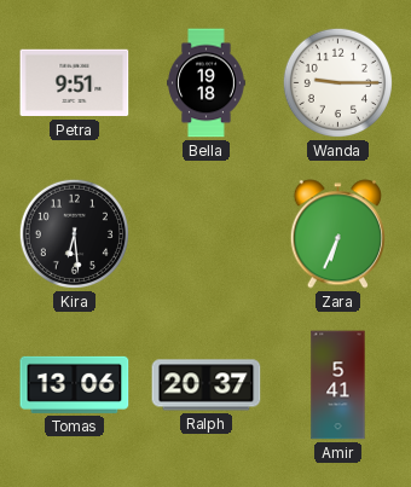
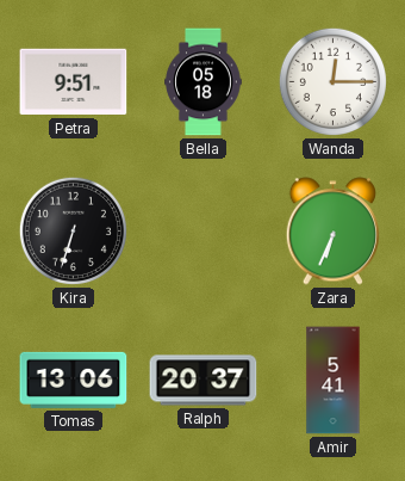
Bella: 19:18 -> 05:18 (204, 82)
Wanda: 9:15 -> 12:15 (332, 81)
Kira: 6:29 -> 6:33 (73, 230)
